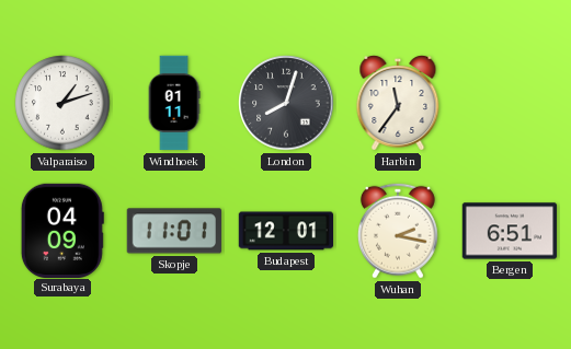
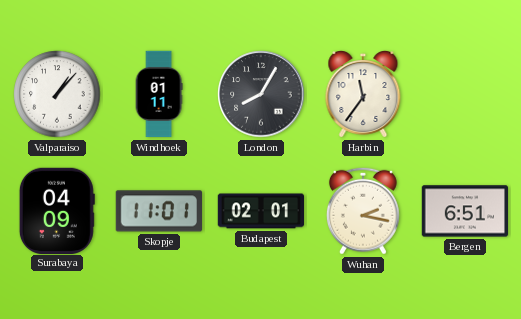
Valparaiso: 1:12 -> 1:07 (57, 94)
London: 8:03 -> 8:05 (261, 94)
Budapest: 12:01 -> 02:01 (261, 211)
